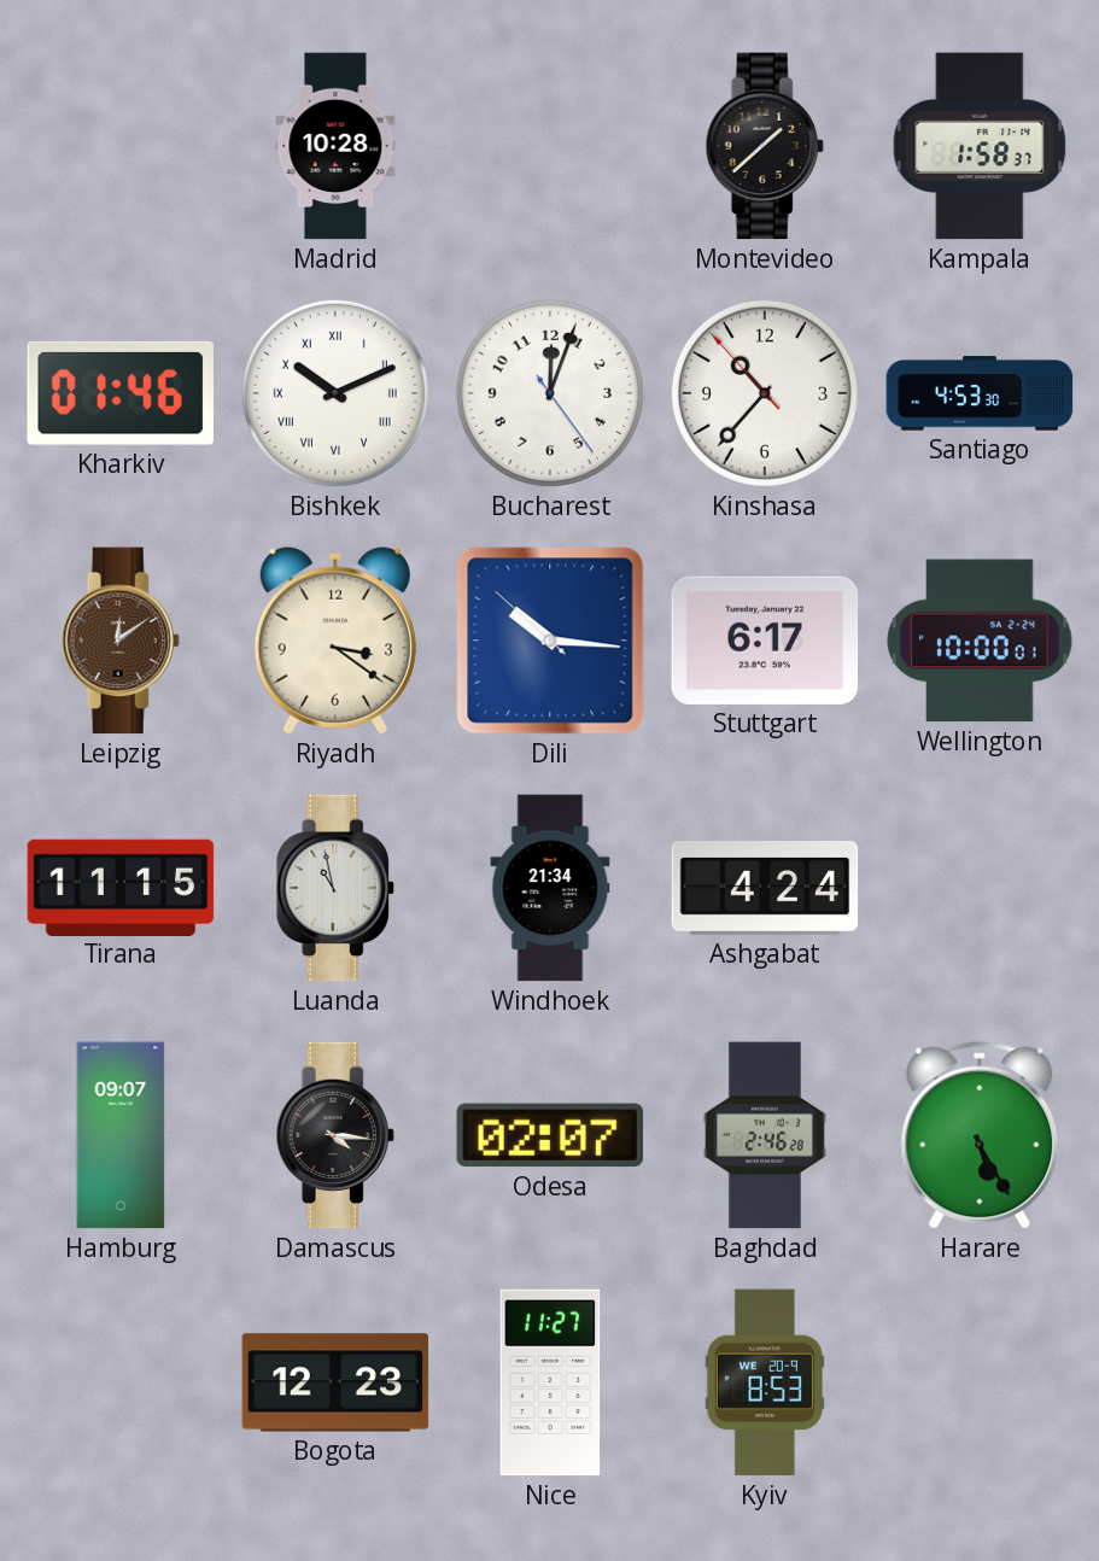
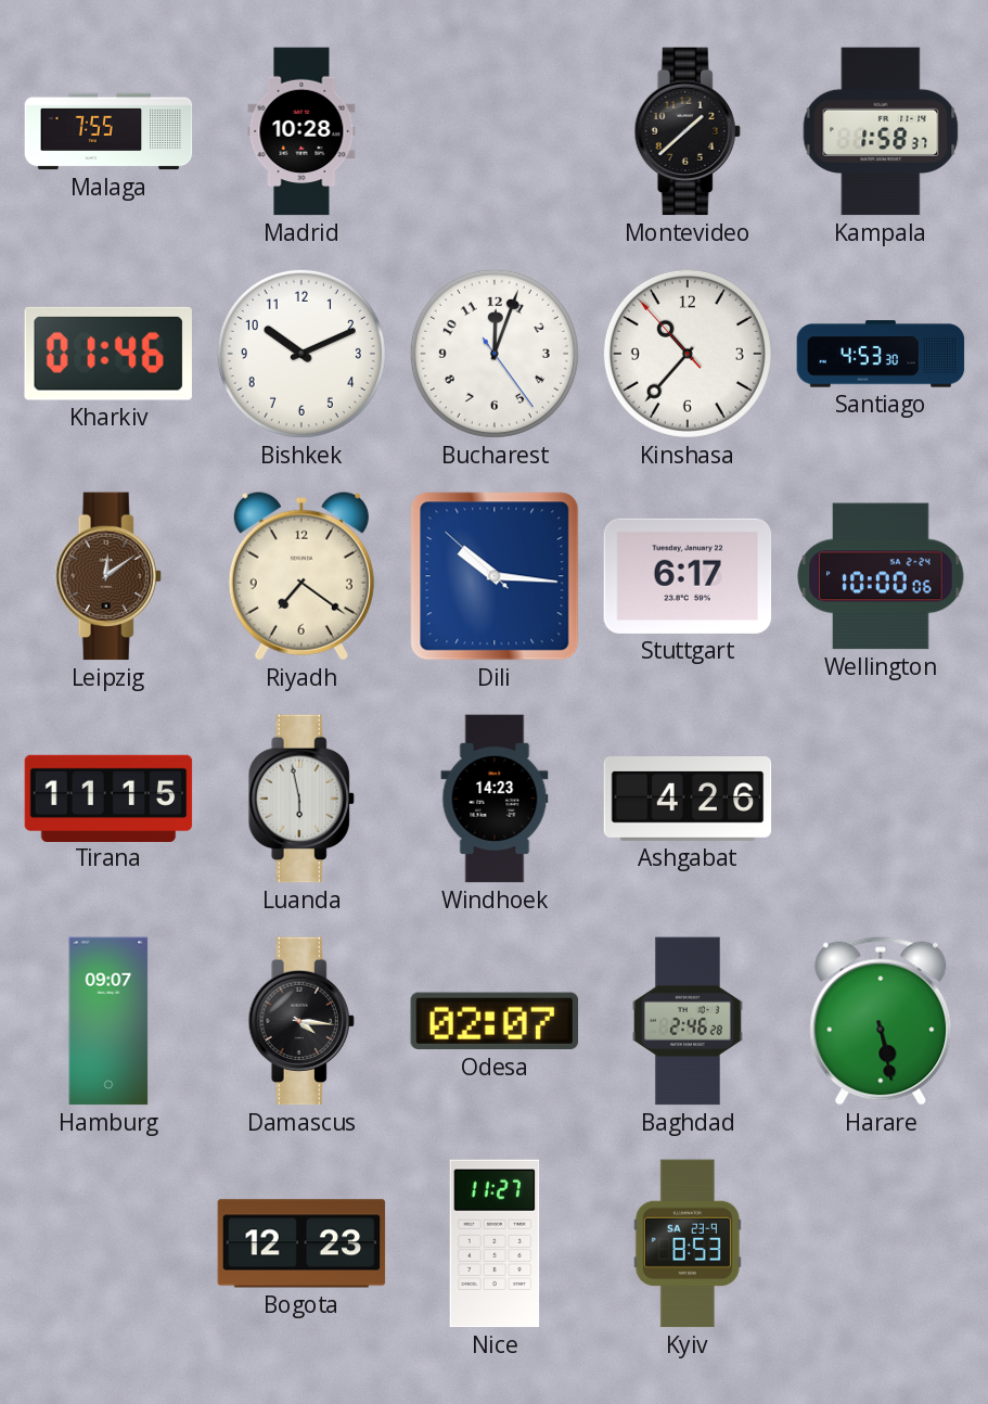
Malaga: none -> 7:55 (108, 131)
Bishkek numerals: Roman -> Arabic (301, 354)
Riyadh: 3:21 -> 7:21 (301, 576)
Wellington: 10:00:01 -> 10:00:06 (881, 576)
Luanda: 10:58 -> 5:58 (301, 799)
Windhoek: 21:34 -> 14:23 (495, 799)
Ashgabat: 4:24 -> 4:26 (688, 800)
Harare: 5:25 -> 5:28 (881, 1021)
Kyiv date: WE 20-9 -> SA 23-9 (688, 1243)
